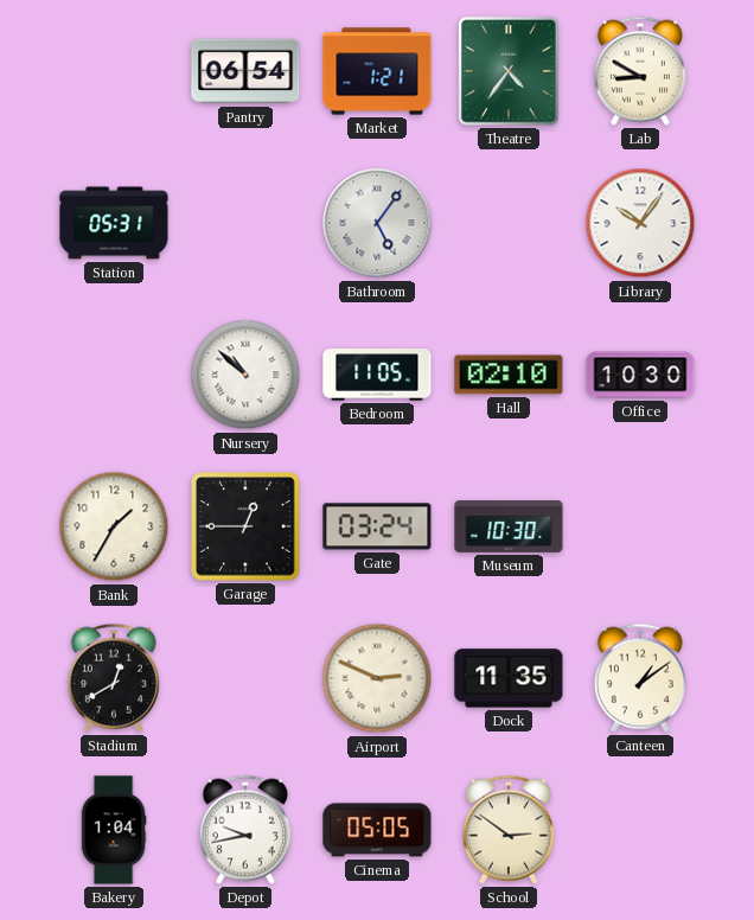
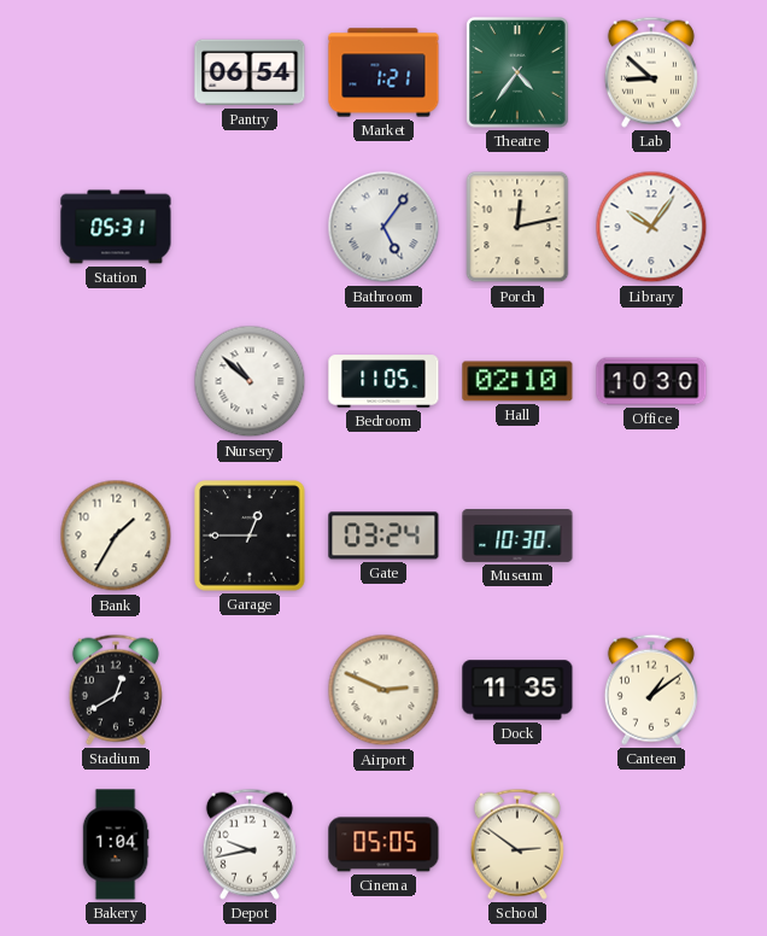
Lab: 8:50 -> 8:52 (651, 72)
Porch: none -> 12:13 (517, 227)
